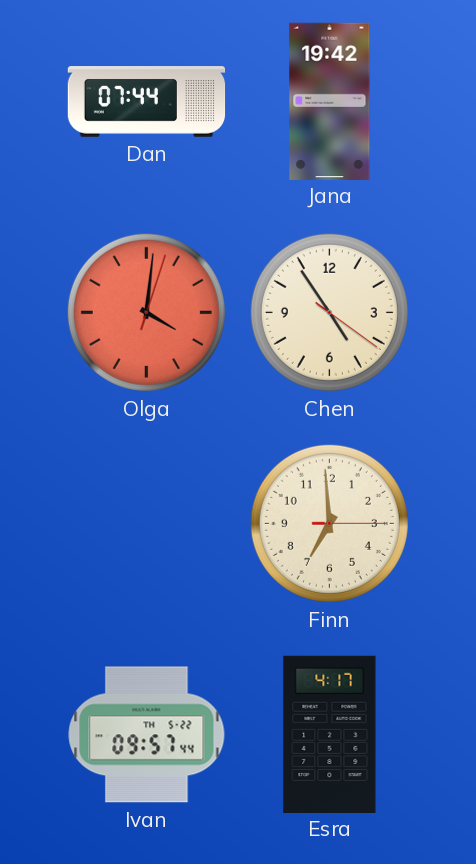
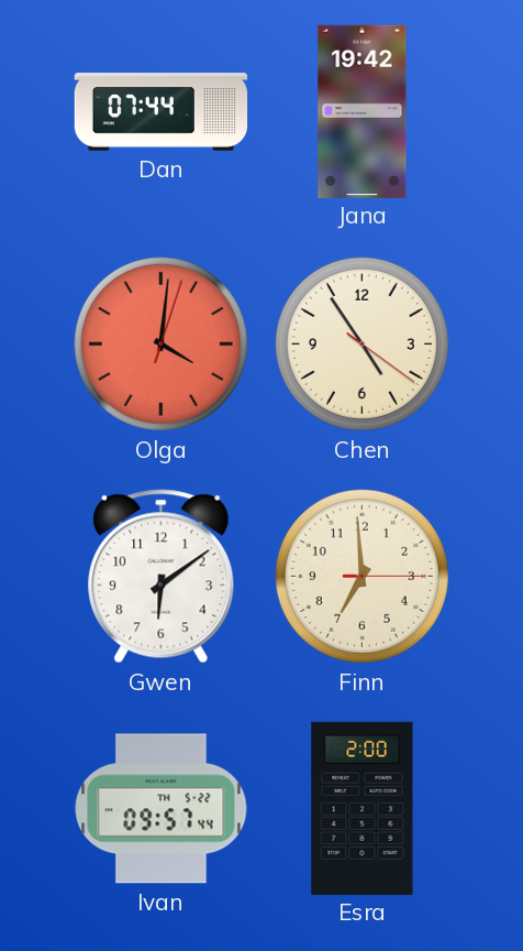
Gwen: none -> 6:09 (162, 577)
Esra: 4:17 -> 2:00 (363, 808)
